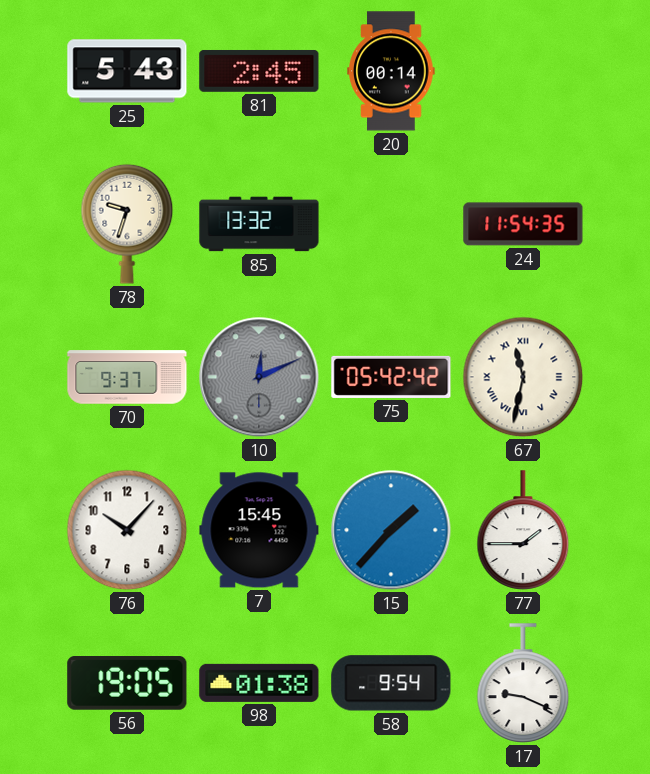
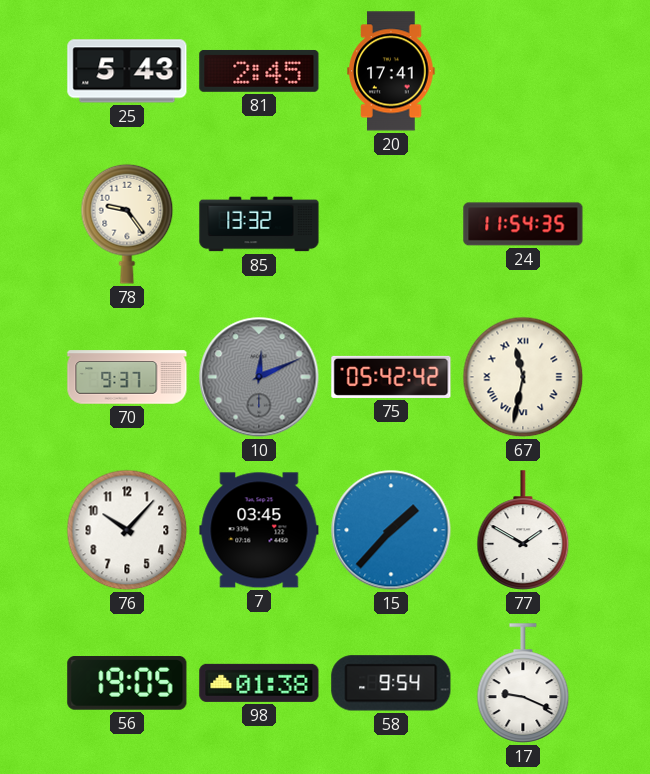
20: 00:14 -> 17:41 (391, 71)
78: 9:33 -> 9:24 (127, 224)
7: 15:45 -> 03:45 (259, 530)
77: 1:45 -> 1:50 (523, 530)
